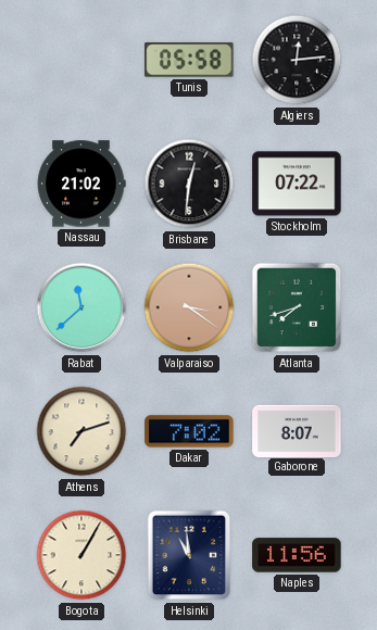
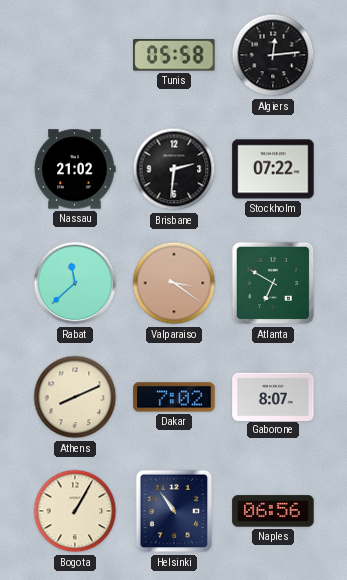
Brisbane: 12:31 -> 2:31 (174, 169)
Atlanta: 7:42 -> 6:50 (273, 283)
Athens: 7:12 -> 8:11 (75, 397)
Helsinki: 10:59 -> 10:54 (174, 511)
Naples: 11:56 -> 06:56 (273, 511)
